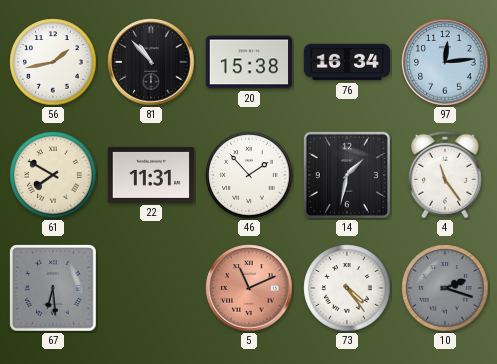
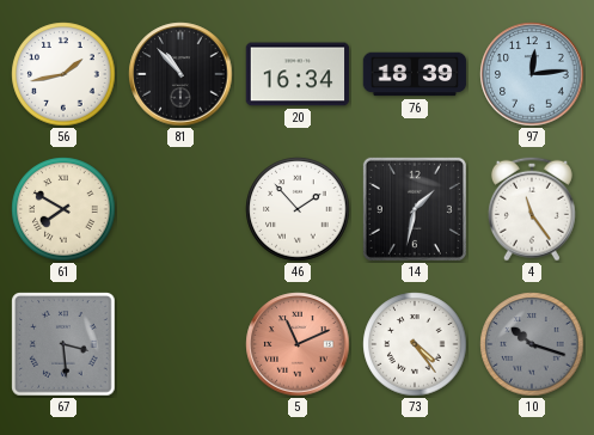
20: 15:38 -> 16:34 (298, 74)
76: 16:34 -> 18:39 (415, 74)
22: 11:31 -> none (151, 175)
67: 6:29 -> 3:29 (63, 344)
10: 2:18 -> 10:18 (532, 344)
